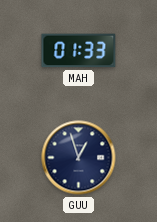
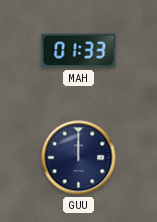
GUU: 12:57 -> 12:00 (79, 158)
